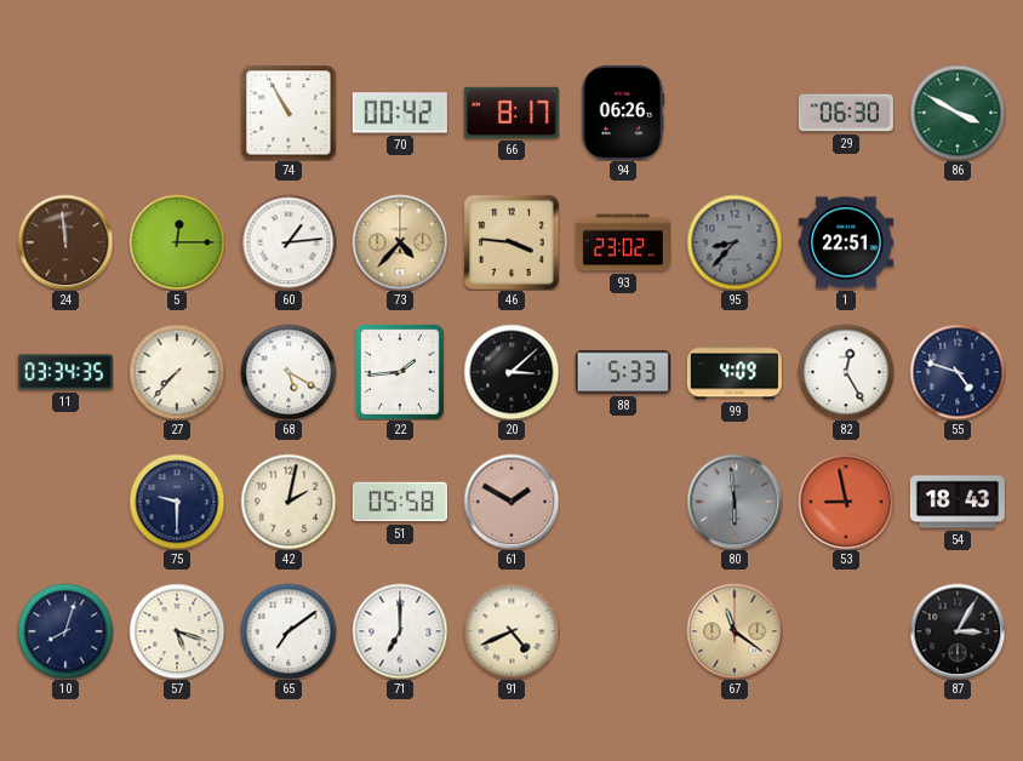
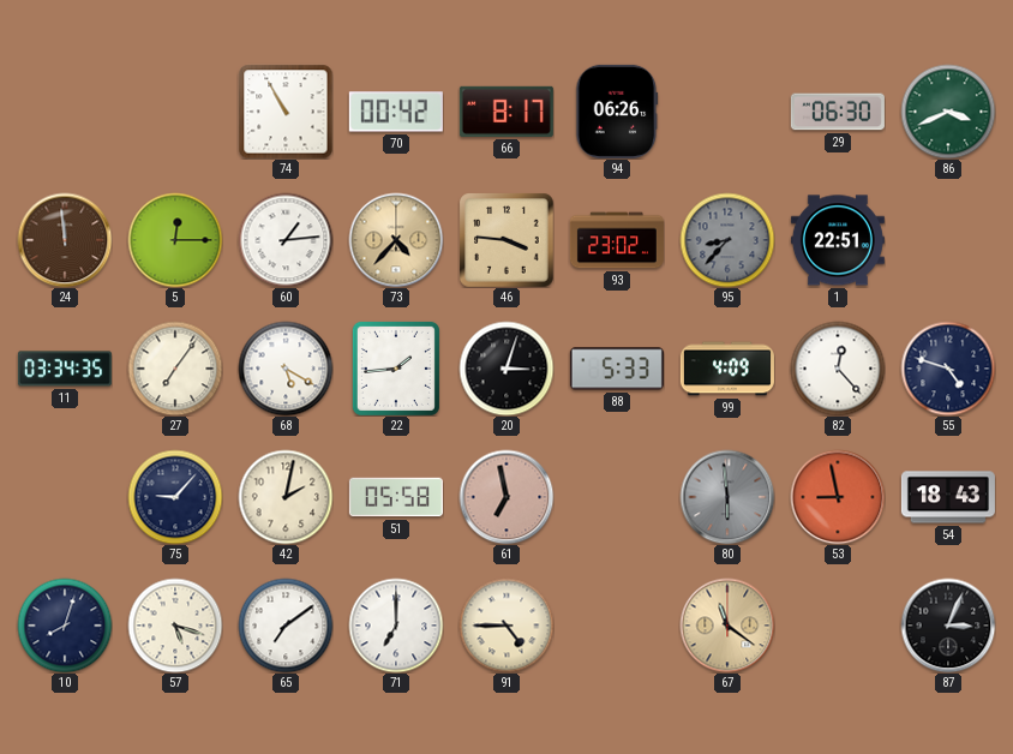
86: 3:50 -> 3:41 (948, 112)
27: 7:37 -> 7:06 (175, 369)
20: 3:08 -> 3:03 (507, 369)
82: 12:25 -> 12:23 (838, 369)
75: 9:30 -> 9:07 (175, 497)
61: 1:50 -> 6:58 (507, 497)
91: 4:41 -> 4:45 (507, 626)
87: 3:05 -> 3:04 (948, 626)
